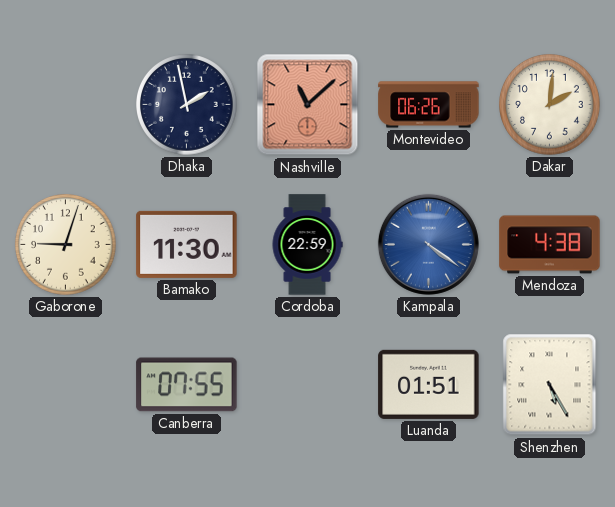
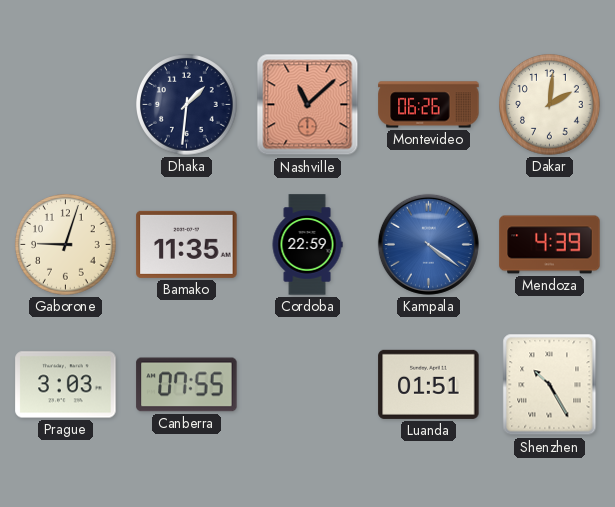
Dhaka: 1:58 -> 1:31 (187, 105)
Bamako: 11:30 -> 11:35 (187, 244)
Mendoza: 4:38 -> 4:39 (550, 245)
Prague: none -> 3:03 (66, 385)
Shenzhen: 5:25 -> 10:25 (550, 385)
